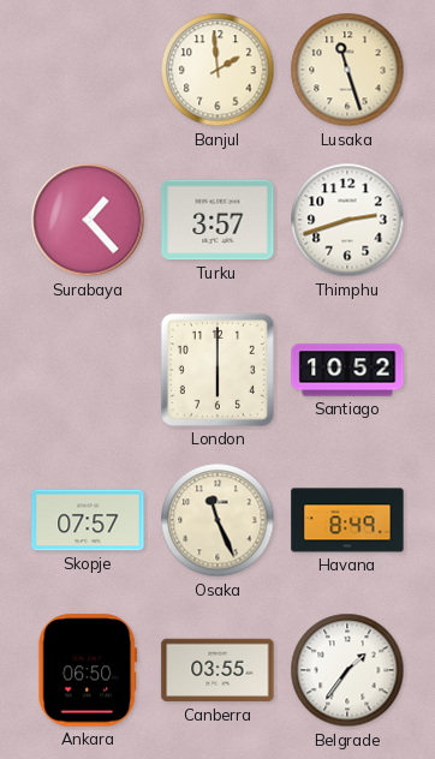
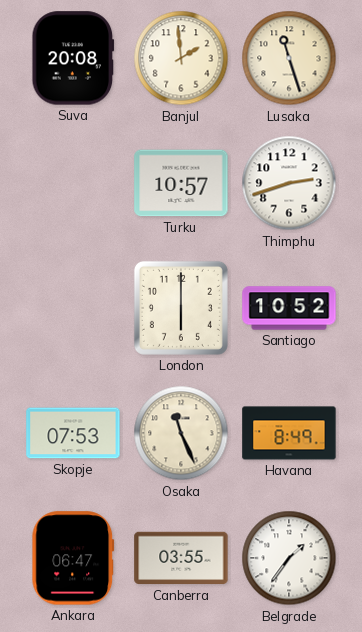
Suva: none -> 20:08 (73, 58)
Surabaya: 1:23 -> none (88, 220)
Turku: 3:57 -> 10:57 (181, 183)
Skopje: 07:57 -> 07:53 (73, 433)
Ankara: 06:50 -> 06:47 (73, 558)
